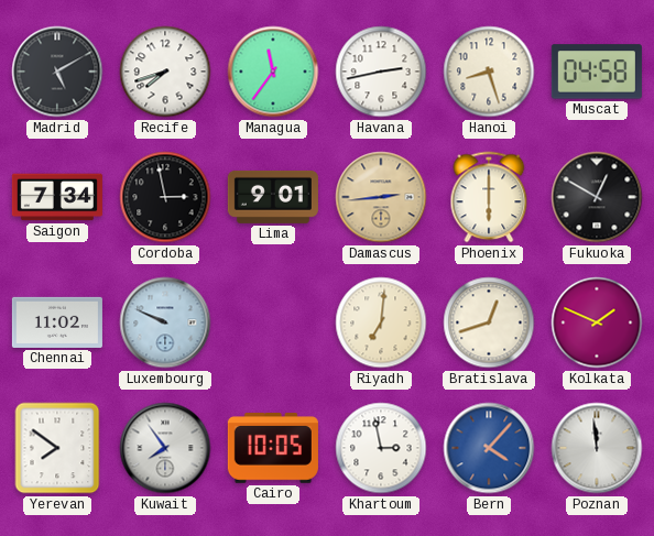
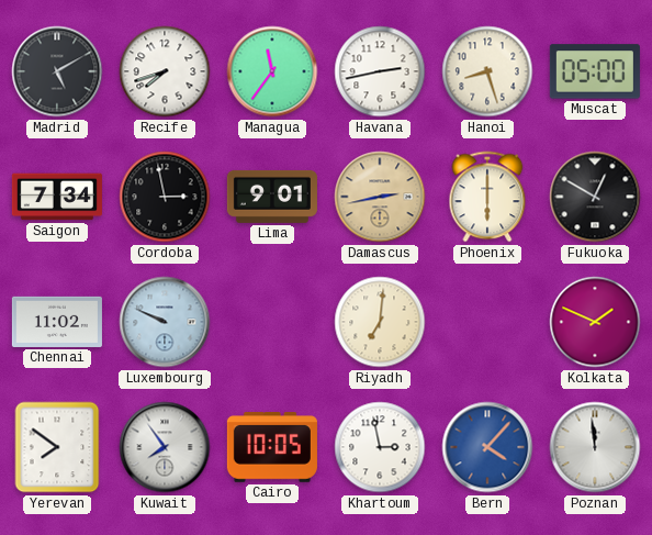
Muscat: 04:58 -> 05:00 (595, 71)
Damascus: 2:44 -> 2:43 (380, 197)
Bratislava: 12:42 -> none (489, 322)
